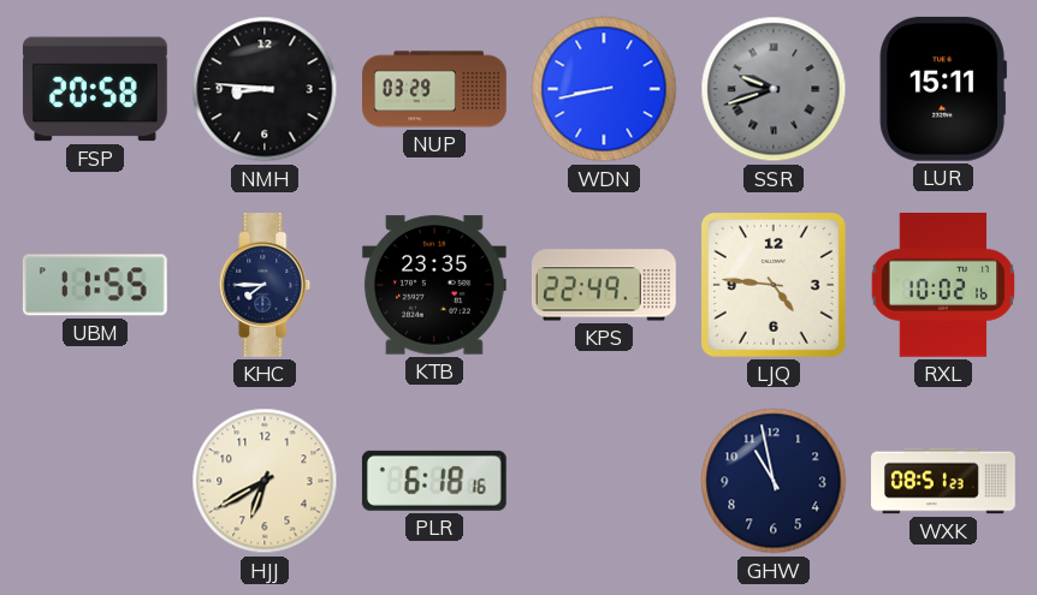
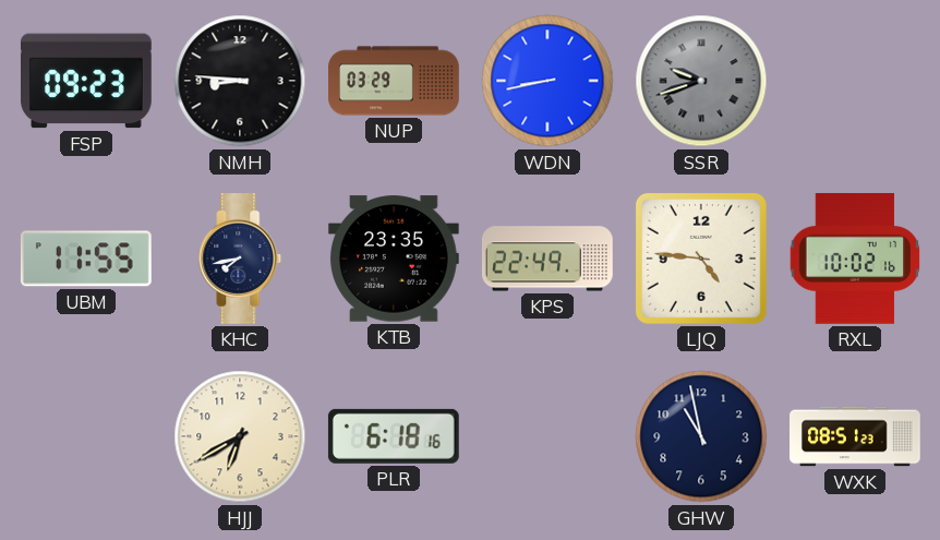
FSP: 20:58 -> 09:23 (86, 81)
LUR: 15:11 -> none (943, 89)
KHC: 7:45 -> 7:43 (240, 260)
